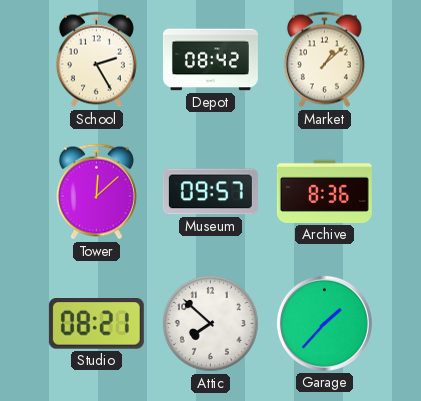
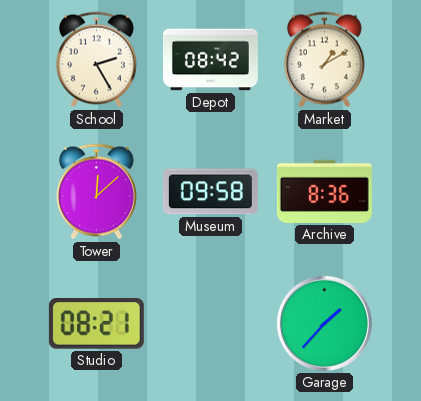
Market: 1:08 -> 1:10 (324, 60)
Museum: 09:57 -> 09:58 (210, 192)
Attic: 7:52 -> none (211, 324)
